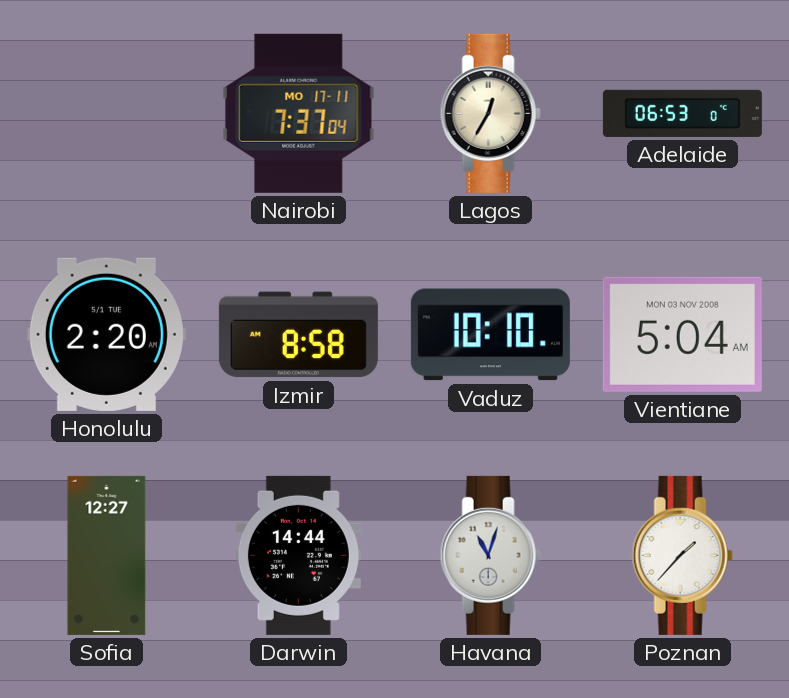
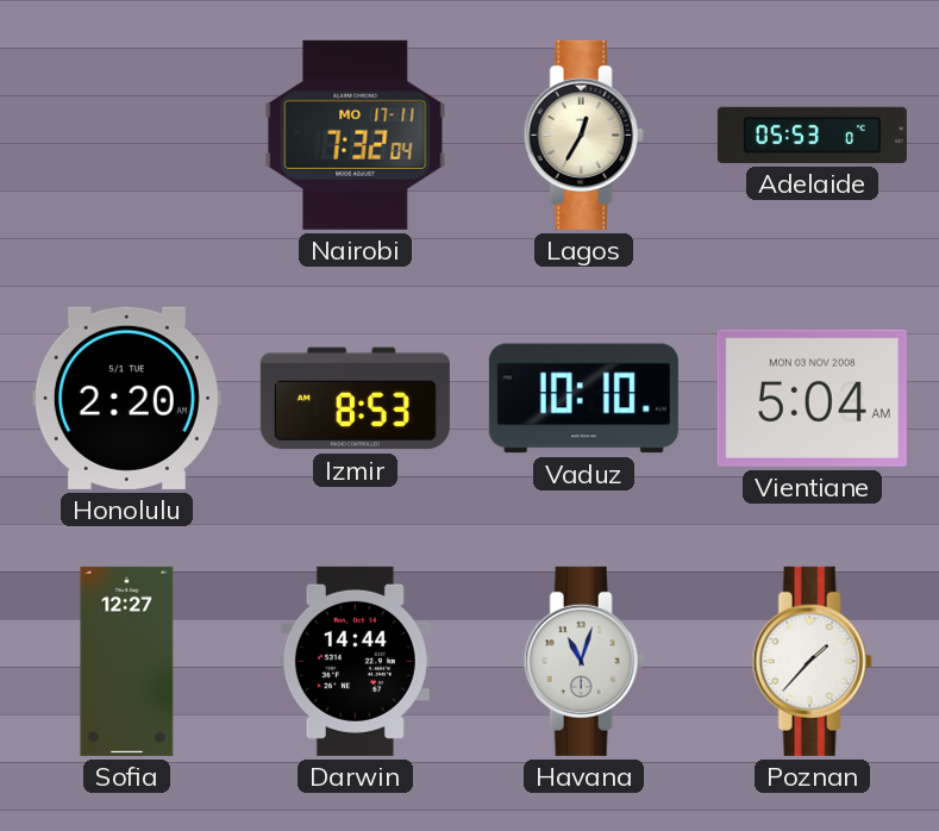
Nairobi: 7:37 -> 7:32 (356, 135)
Adelaide: 06:53 -> 05:53 (812, 135)
Izmir: 8:58 -> 8:53 (355, 399)
